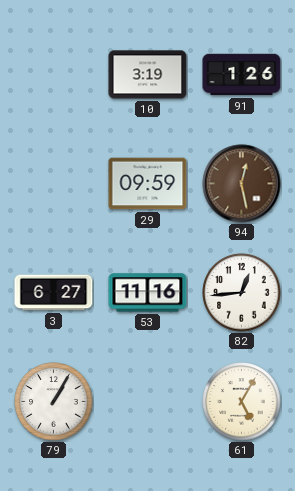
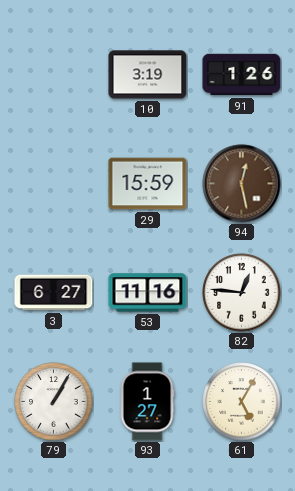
29: 09:59 -> 15:59 (148, 184)
82: 12:44 -> 12:46 (242, 293)
93: none -> 1:27 (147, 402)
